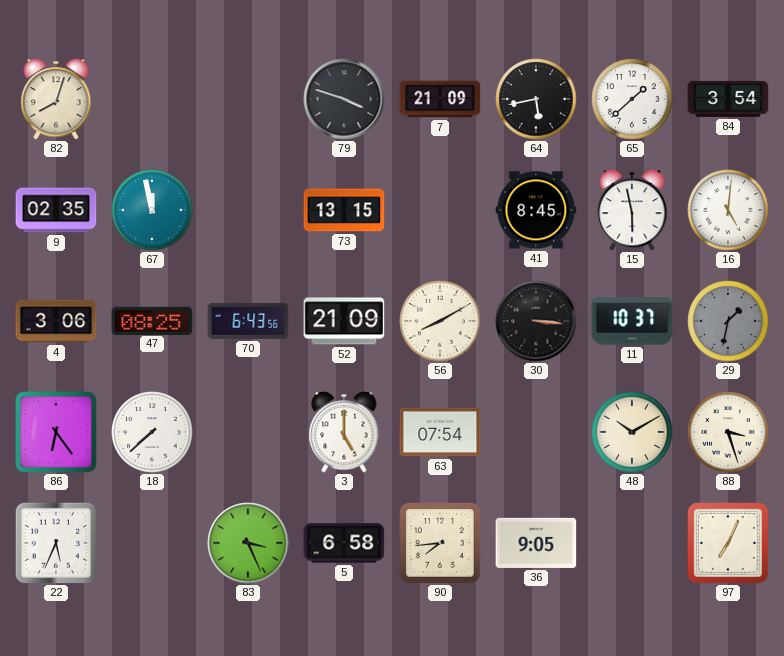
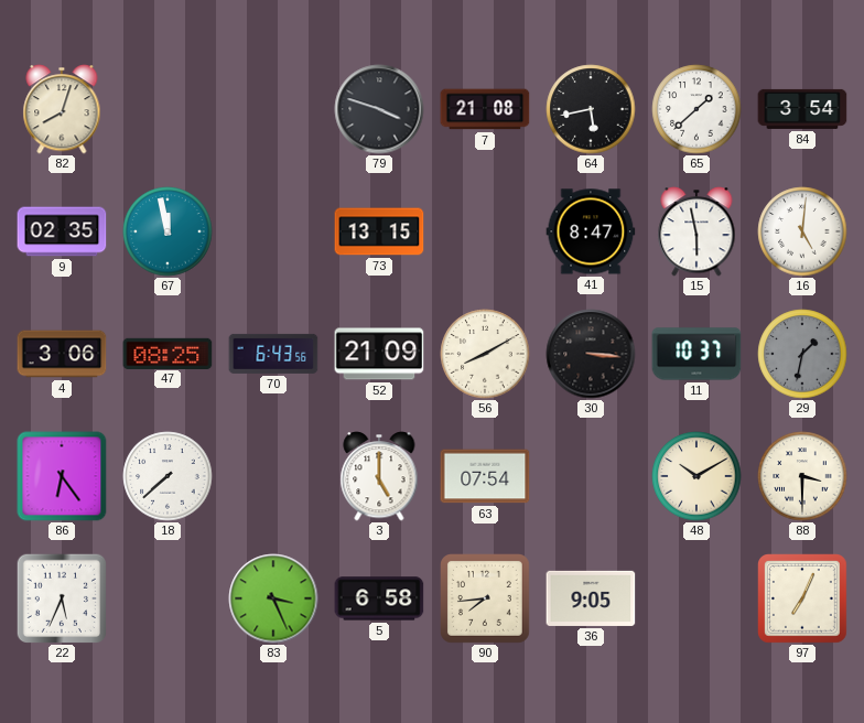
7: 21:09 -> 21:08 (485, 109)
41: 8:45 -> 8:47 (591, 231)
88: 3:27 -> 3:30 (802, 476)
